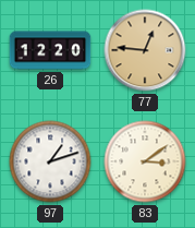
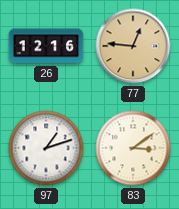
26: 12:20 -> 12:16 (46, 46)
